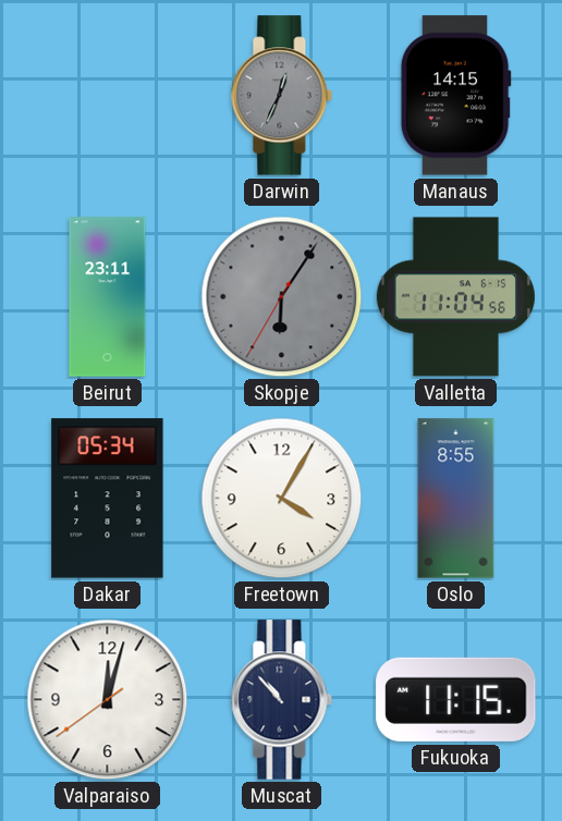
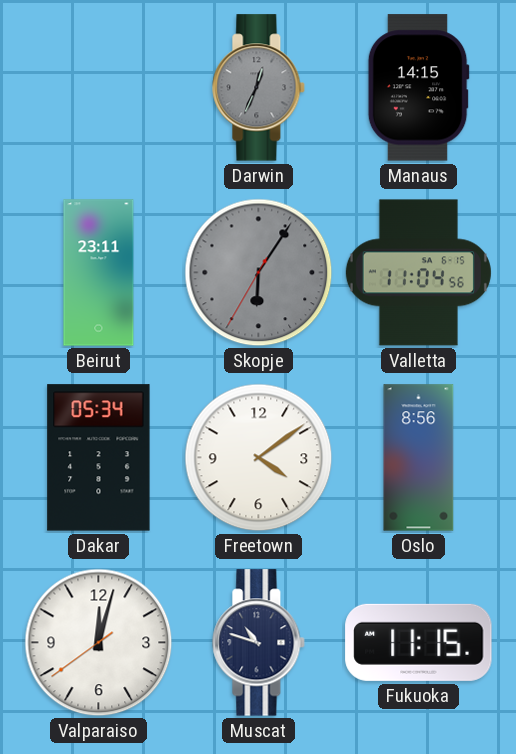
Freetown: 4:05 -> 4:09 (259, 458)
Oslo: 8:55 -> 8:56 (419, 458)
Muscat: 10:53 -> 10:48 (259, 643)
